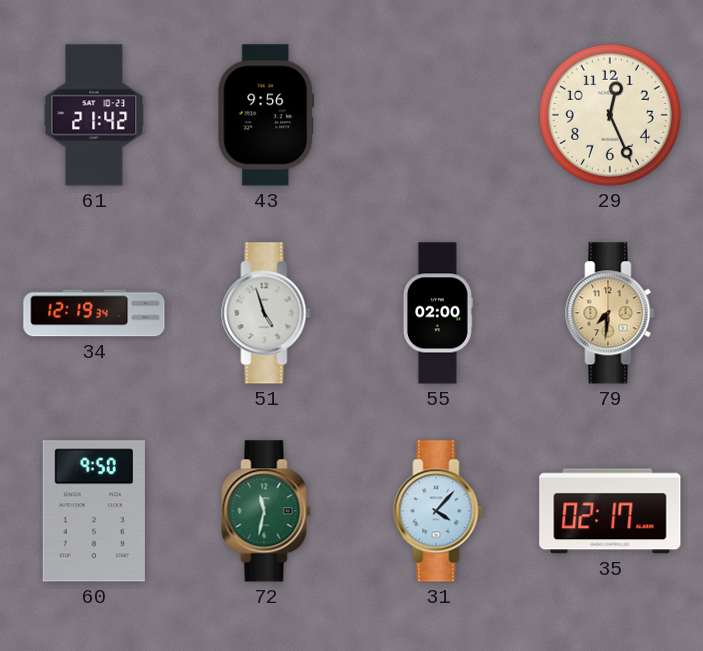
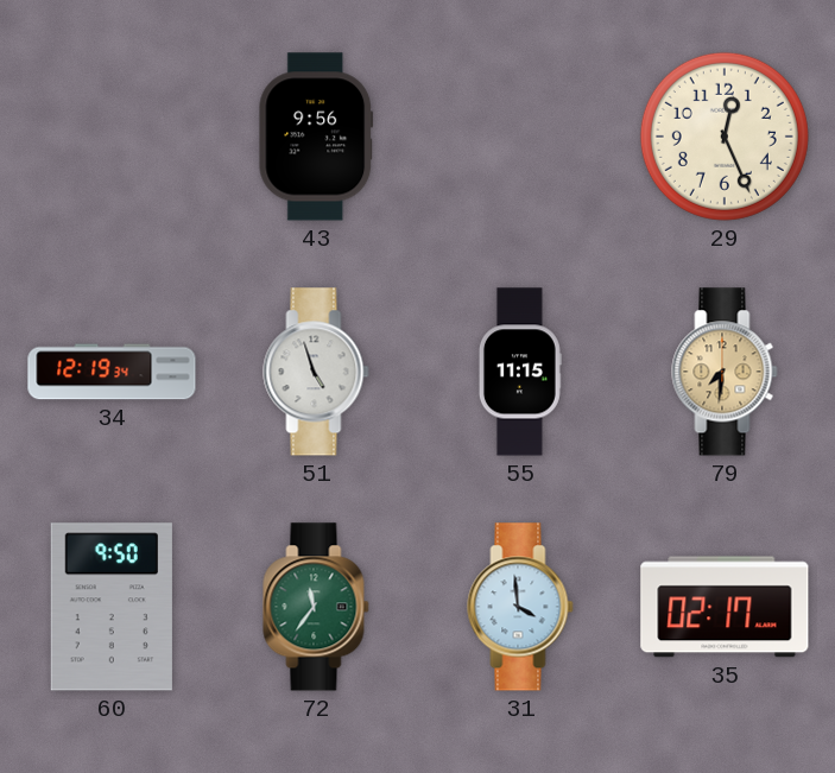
61: 21:42 -> none (94, 115)
55: 02:00 -> 11:15 (520, 372)
72: 11:32 -> 11:36 (316, 607)
31: 4:07 -> 3:59 (520, 607)
